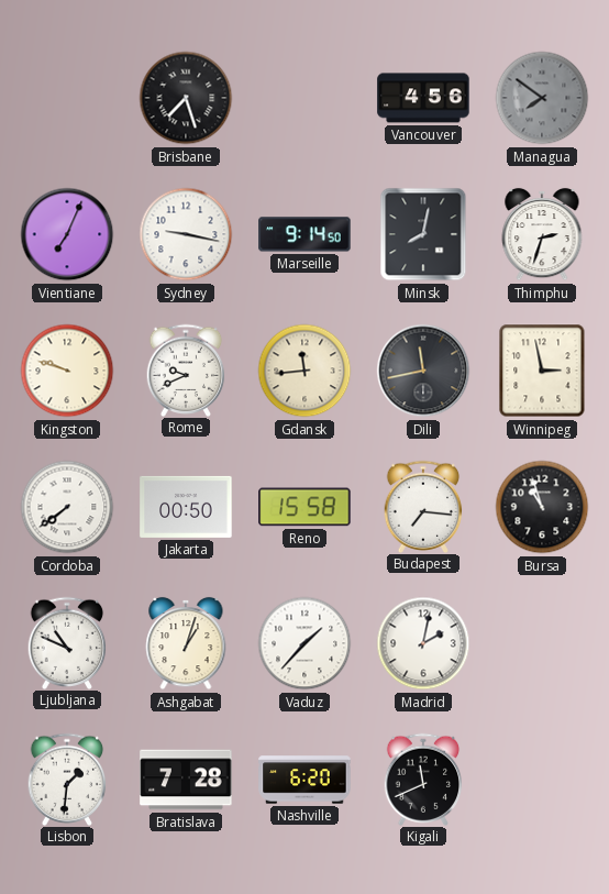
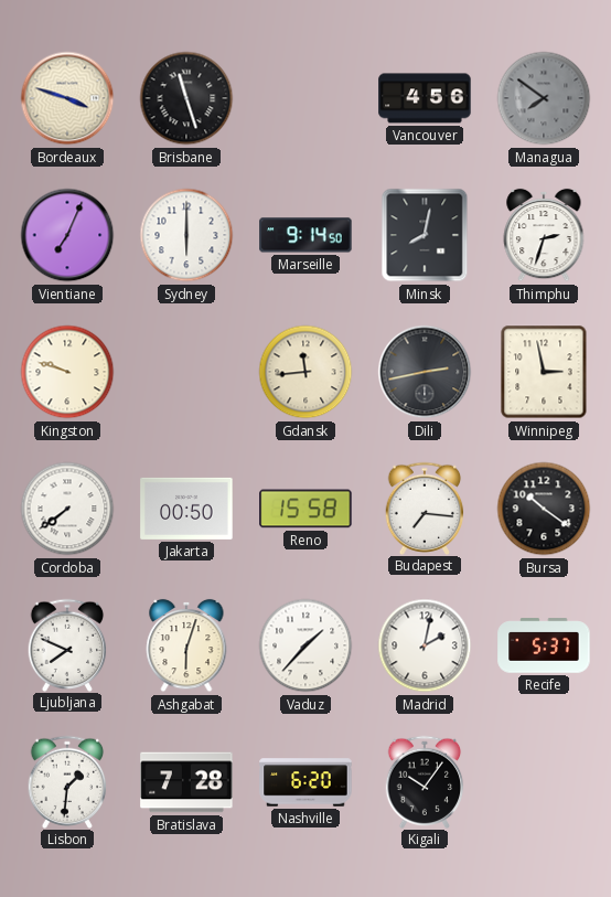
Bordeaux: none -> 3:48 (67, 98)
Brisbane: 7:27 -> 11:27 (186, 98)
Sydney: 9:17 -> 6:00 (186, 235)
Rome: 9:41 -> none (186, 369)
Dili: 11:43 -> 2:43 (425, 372)
Bursa: 10:57 -> 10:21 (544, 509)
Ljubljana: 10:49 -> 7:49 (67, 644)
Ashgabat: 1:03 -> 6:03 (186, 645)
Recife: none -> 5:37 (544, 645)
Kigali: 11:41 -> 10:06 (425, 781)
